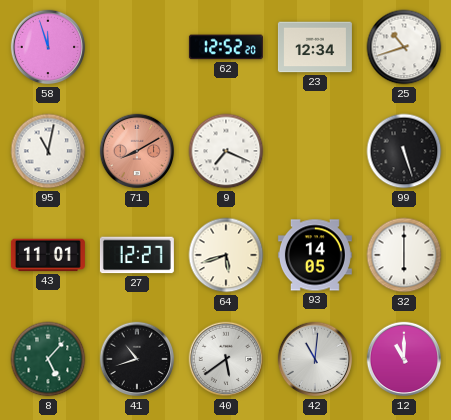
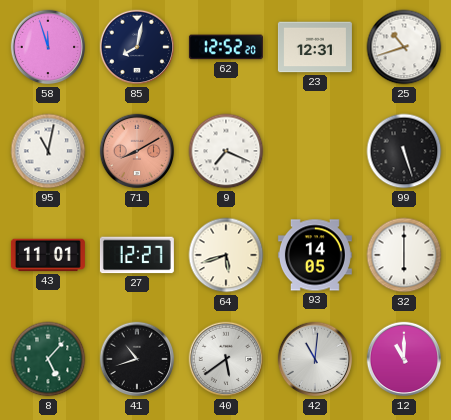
85: none -> 8:02 (137, 47)
23: 12:34 -> 12:31 (315, 47)
